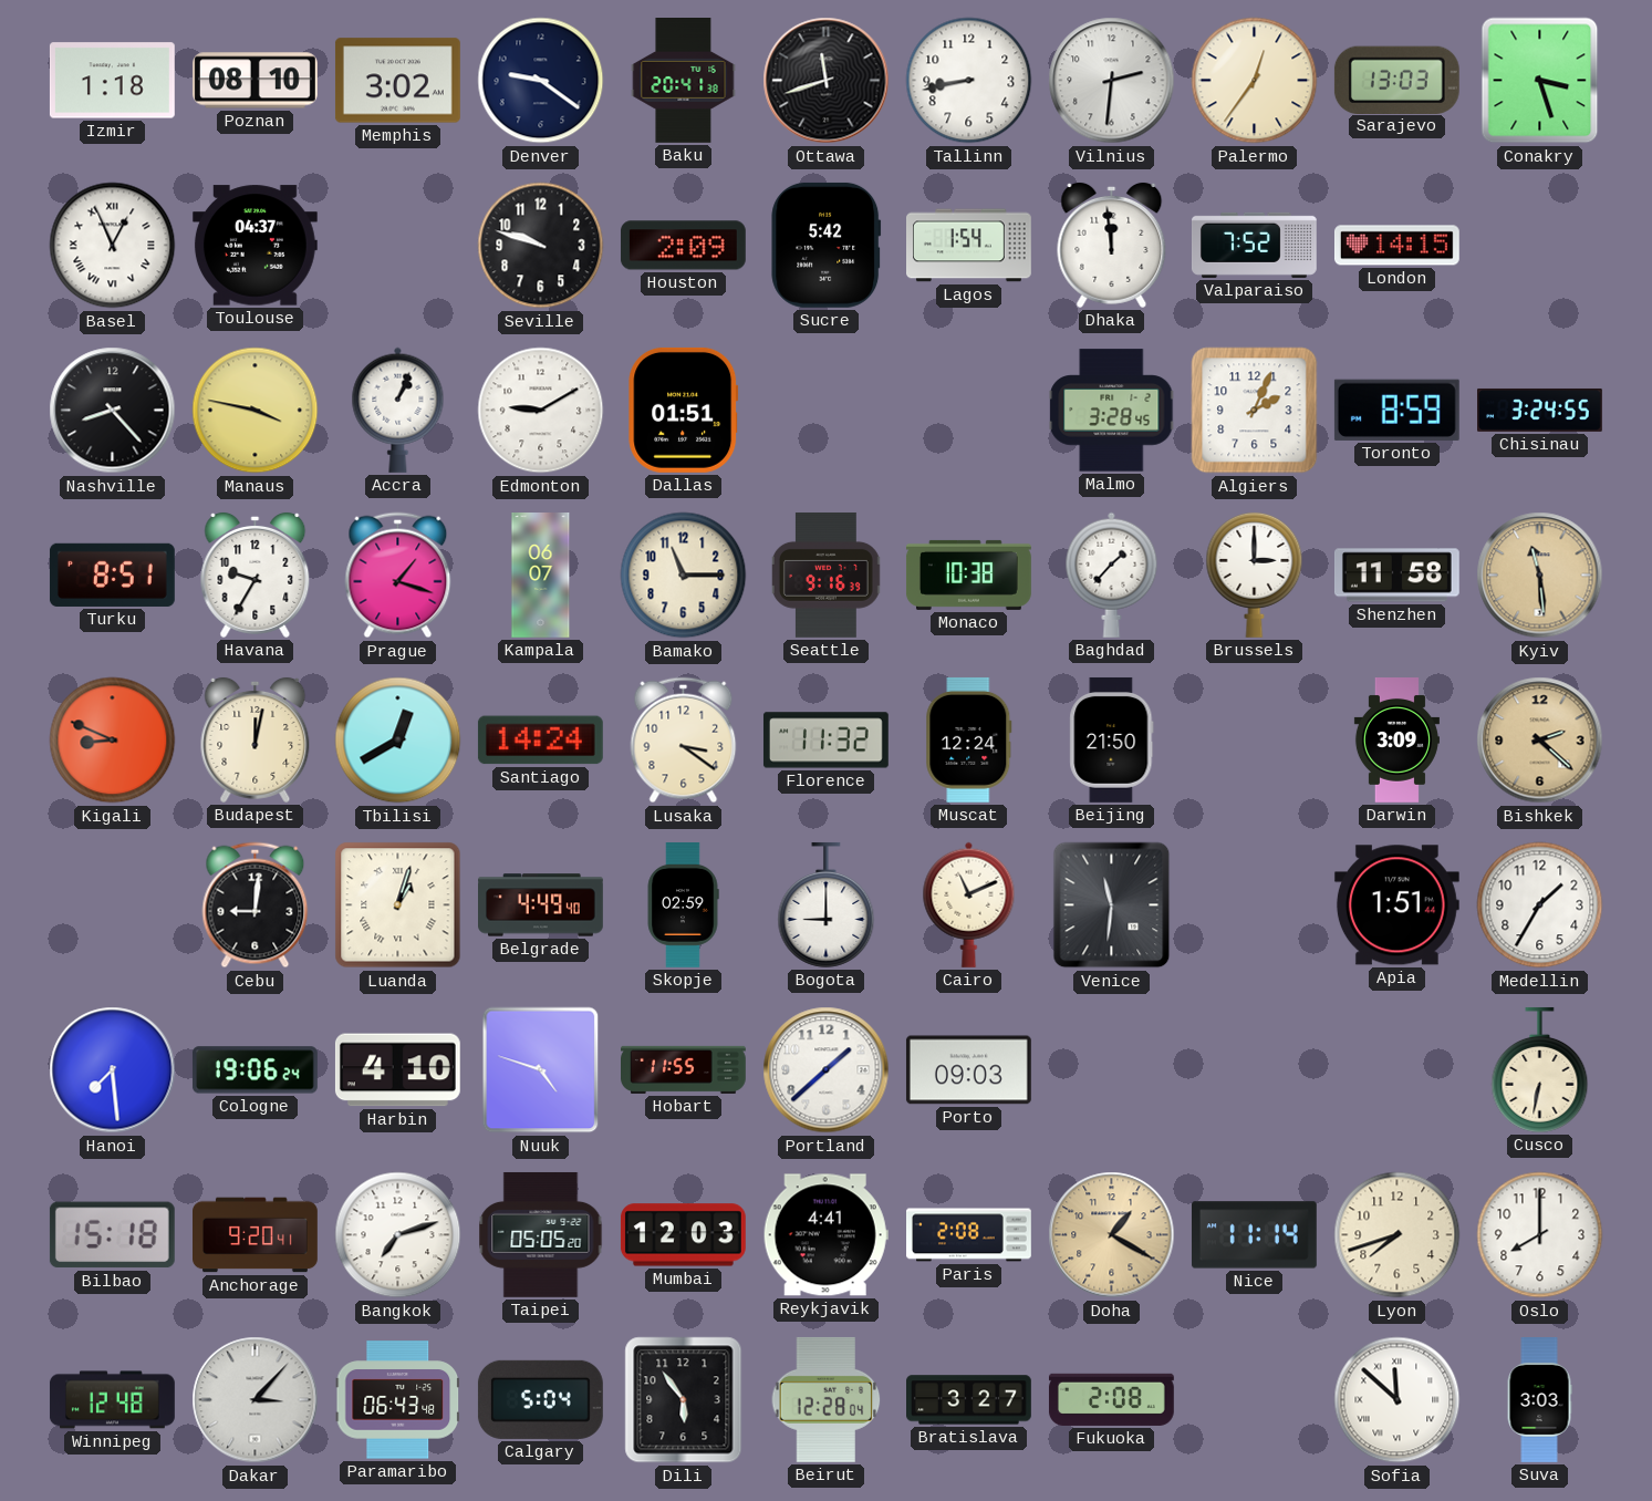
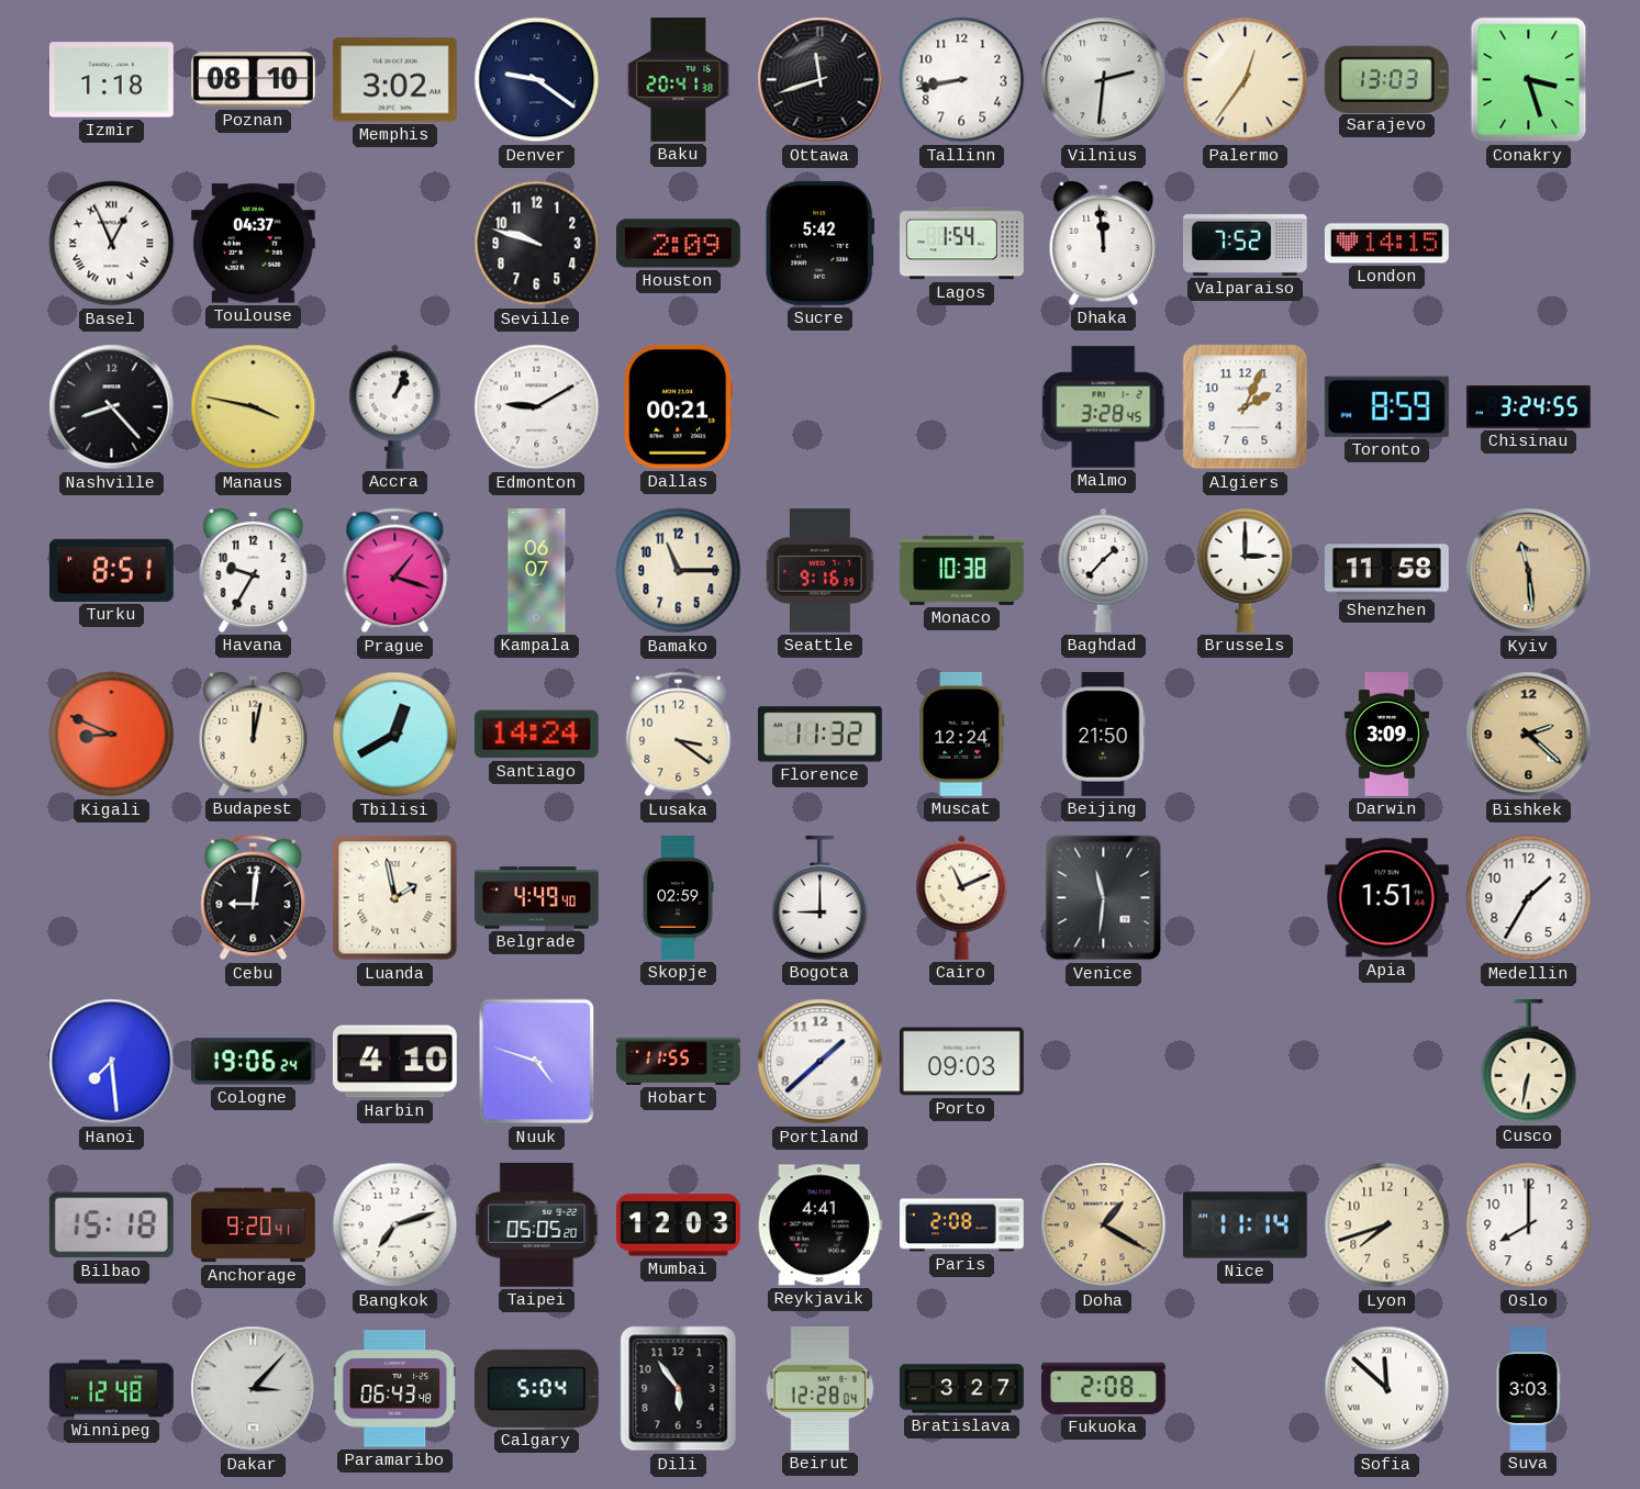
Dallas: 01:51 -> 00:21 (679, 406)
Luanda: 1:03 -> 1:58 (395, 898)
